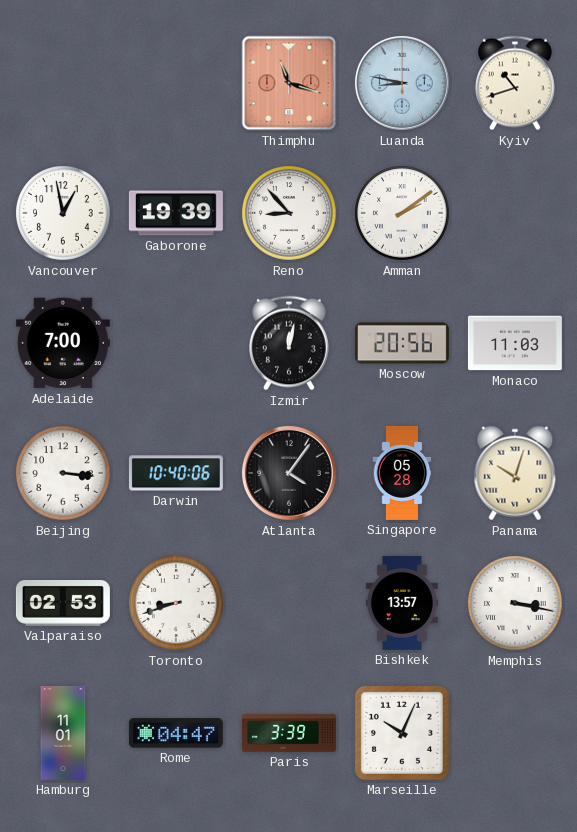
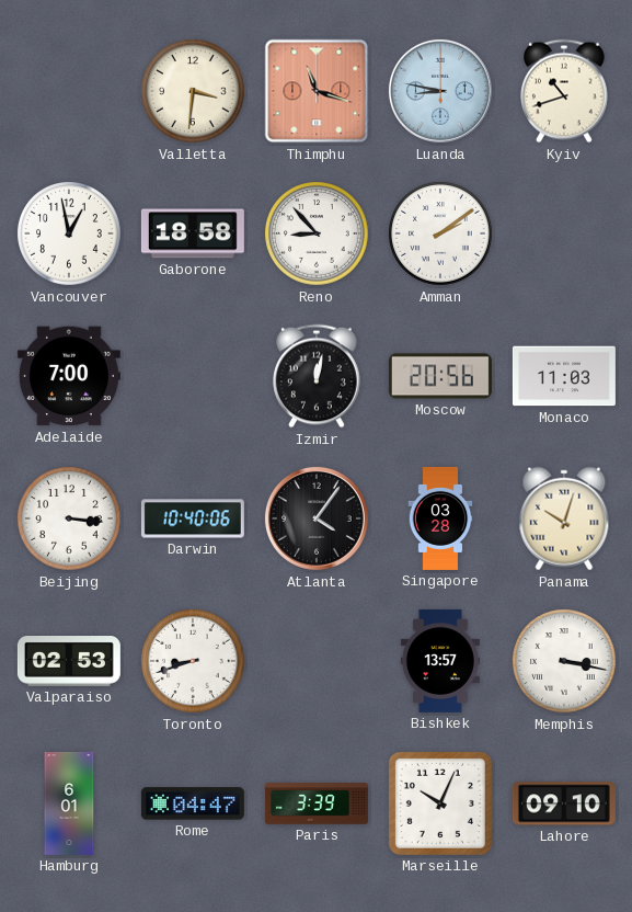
Valletta: none -> 3:31 (194, 92)
Gaborone: 19:39 -> 18:58 (193, 233)
Singapore: 05:28 -> 03:28 (440, 518)
Hamburg: 11:01 -> 6:01 (69, 803)
Lahore: none -> 09:10 (564, 803)
